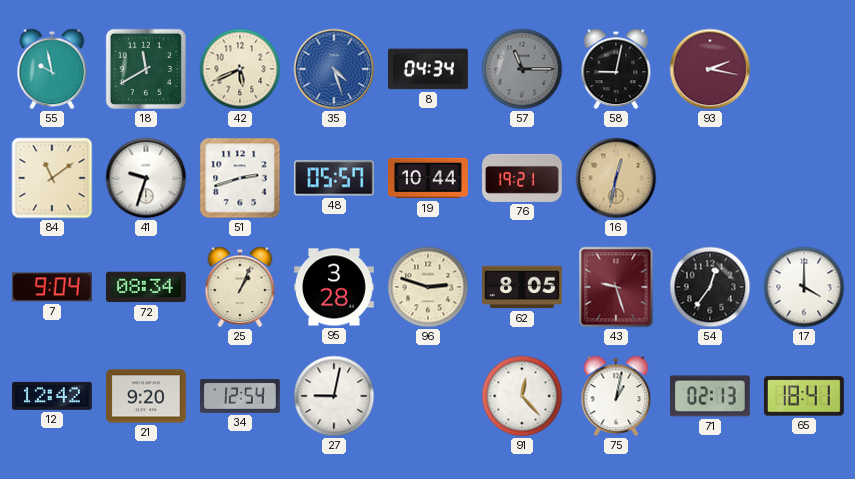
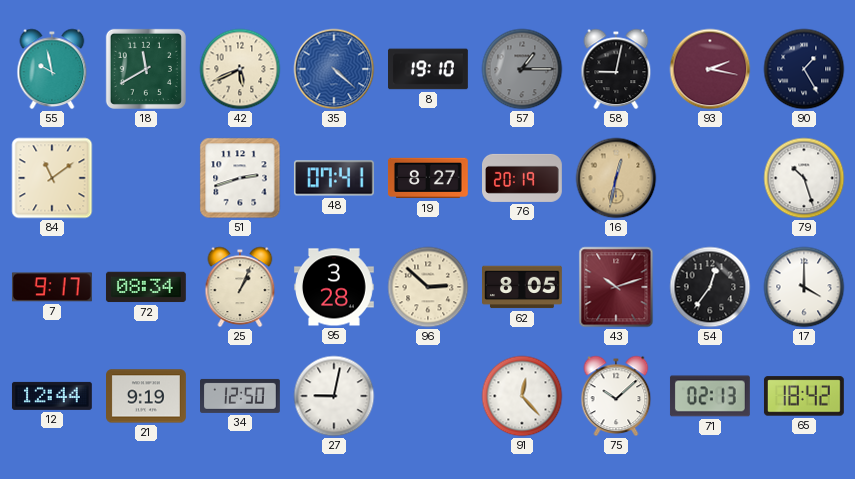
35: 4:27 -> 4:22 (334, 69)
8: 04:34 -> 19:10 (429, 69)
57: 11:15 -> 1:15 (522, 69)
90: none -> 1:25 (804, 69)
41: 9:33 -> none (146, 178)
48: 05:57 -> 07:41 (334, 178)
19: 10:44 -> 8:27 (428, 178)
76: 19:21 -> 20:19 (523, 178)
79: none -> 10:27 (804, 178)
7: 9:04 -> 9:17 (52, 287)
96: 2:48 -> 2:52 (428, 287)
43: 9:27 -> 10:12 (616, 287)
12: 12:42 -> 12:44 (52, 396)
21: 9:20 -> 9:19 (147, 396)
34: 12:54 -> 12:50 (241, 396)
75: 1:02 -> 10:08 (616, 396)
65: 18:41 -> 18:42 (804, 396)
